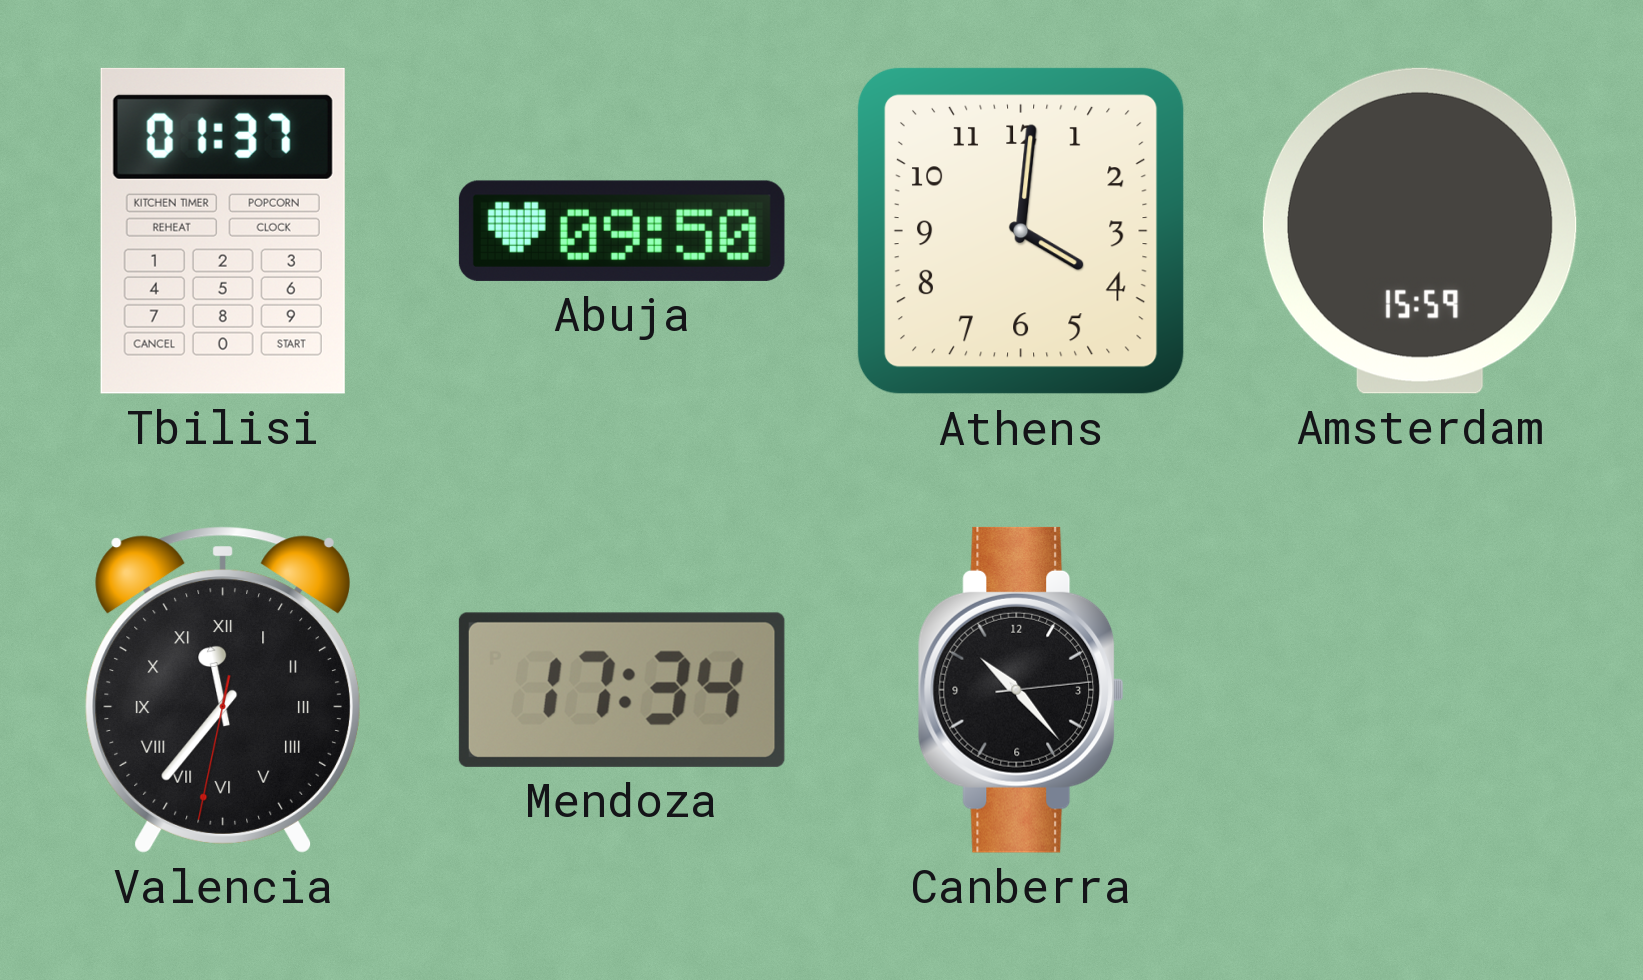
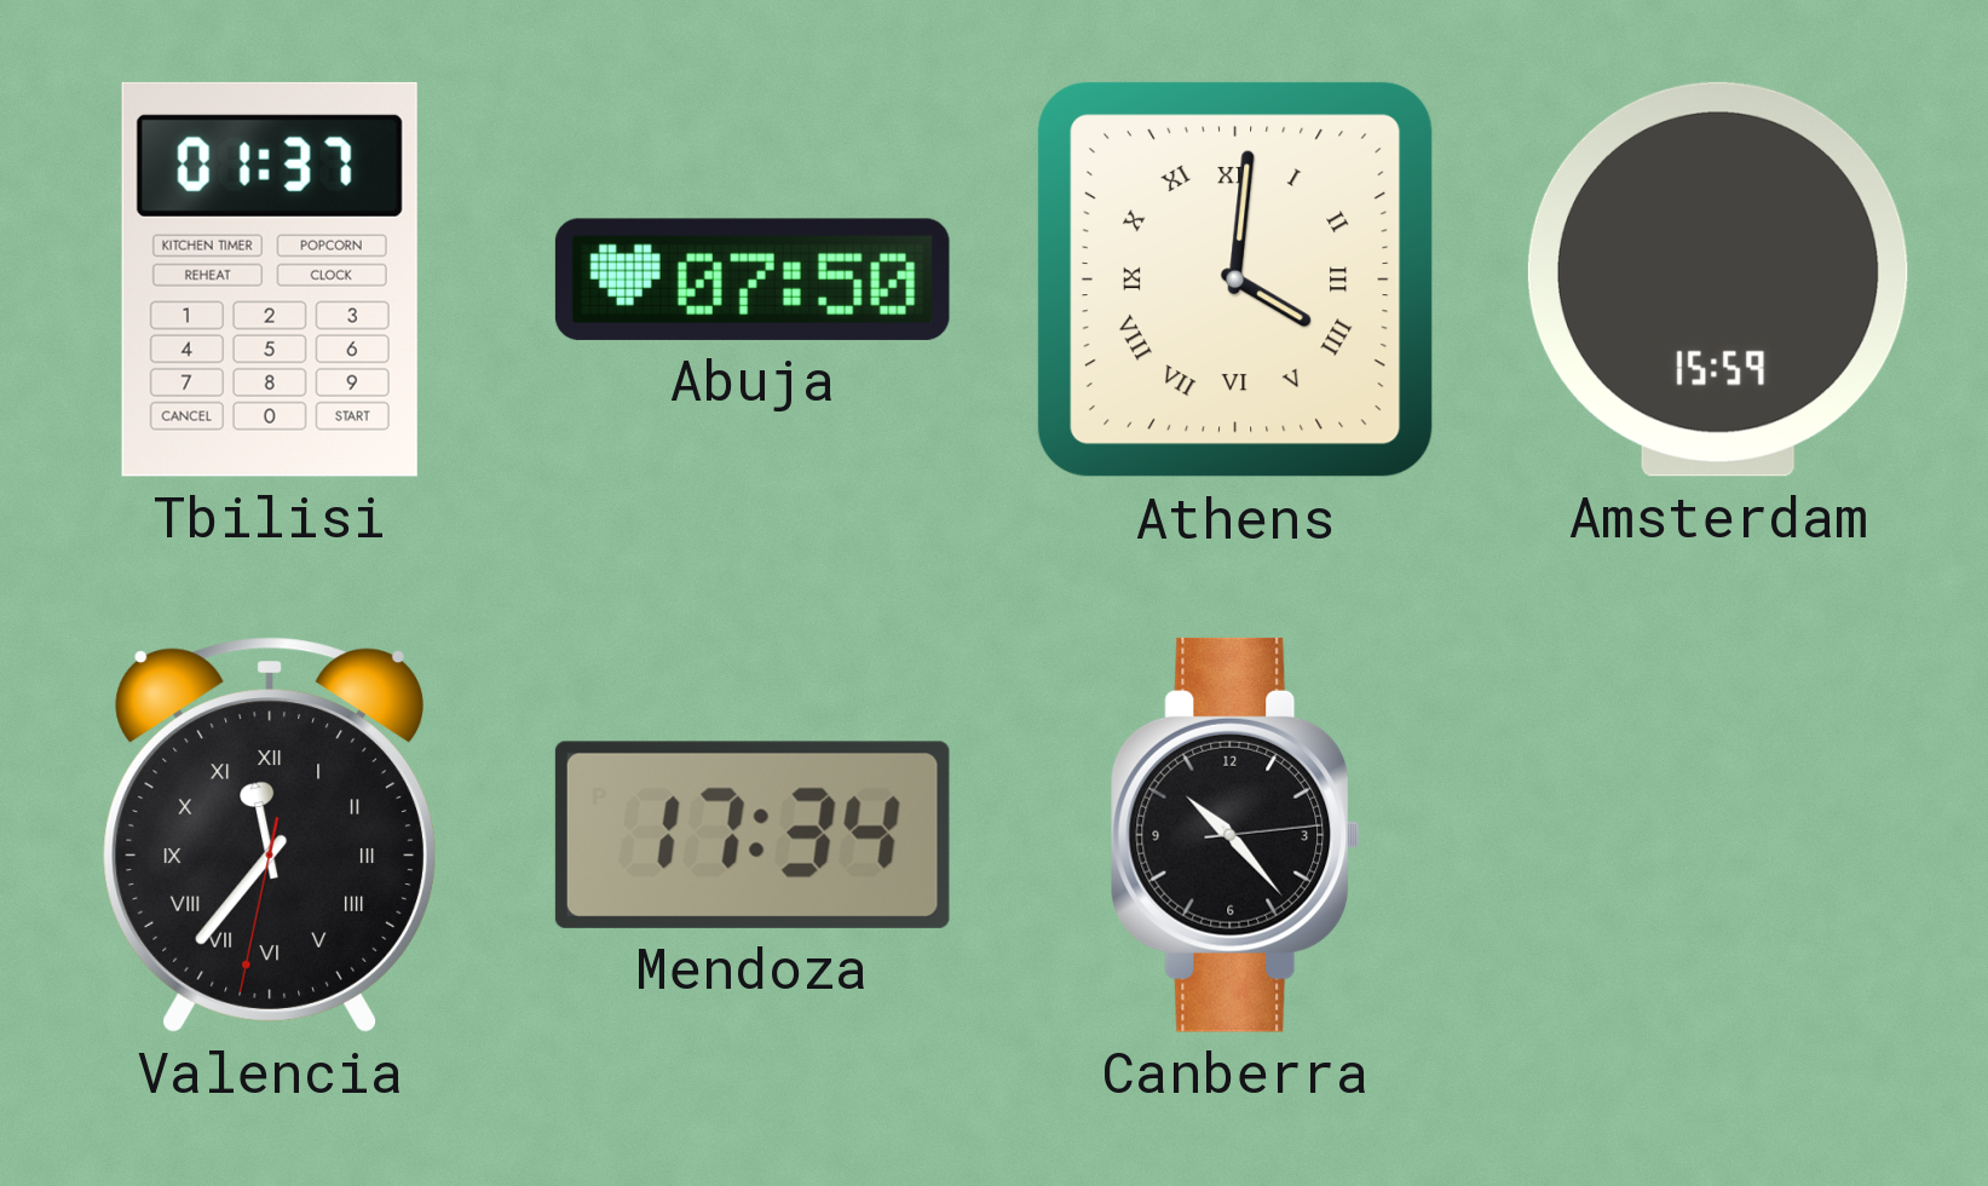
Abuja: 09:50 -> 07:50 (753, 280)
Athens numerals: Arabic -> Roman (1235, 280)
